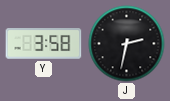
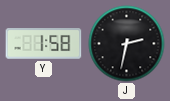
Y: 3:58 -> 1:58 (44, 44)
